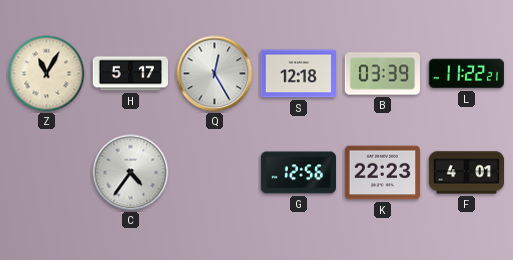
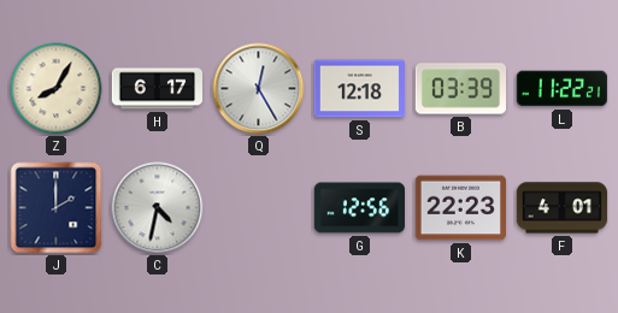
Z: 11:05 -> 8:05 (57, 89)
H: 5:17 -> 6:17 (157, 89)
J: none -> 2:00 (57, 208)
C: 4:36 -> 4:32 (158, 208)
